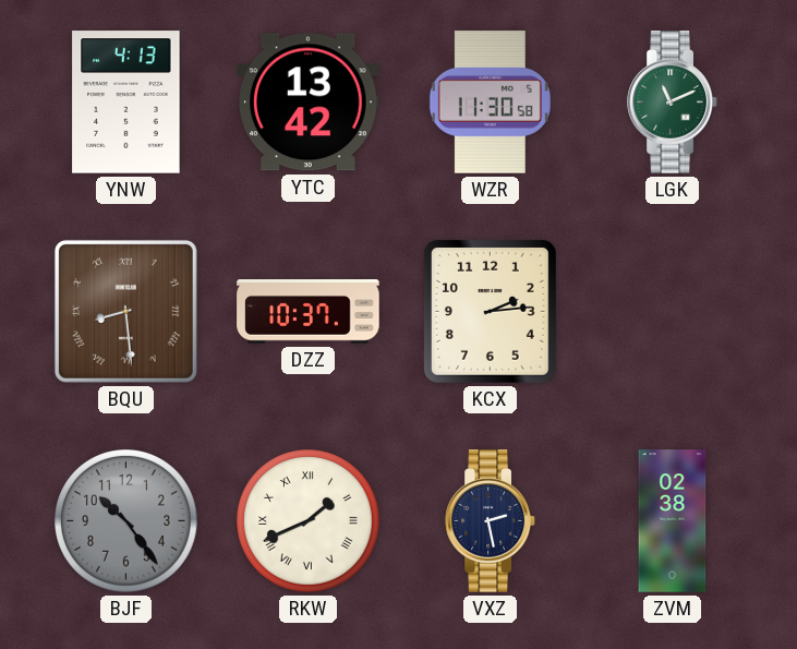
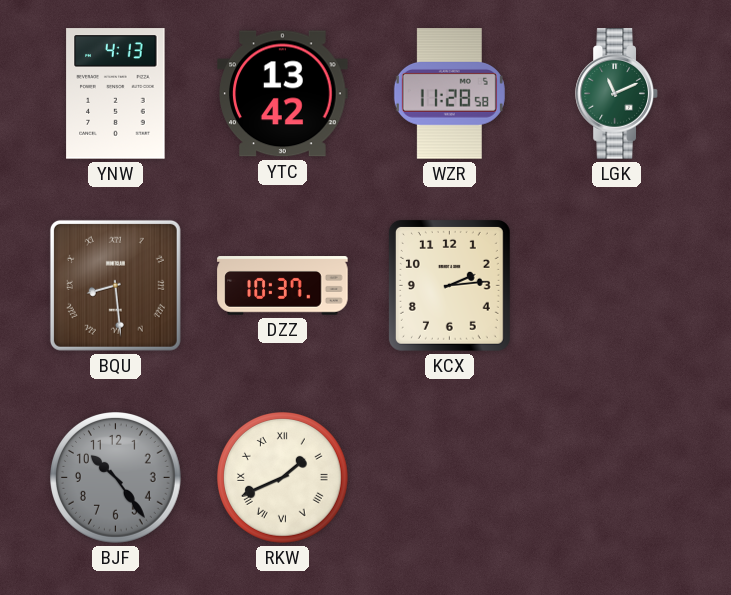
WZR: 11:30 -> 11:28 (449, 94)
VXZ: 2:28 -> none (491, 521)
ZVM: 02:38 -> none (673, 521)
